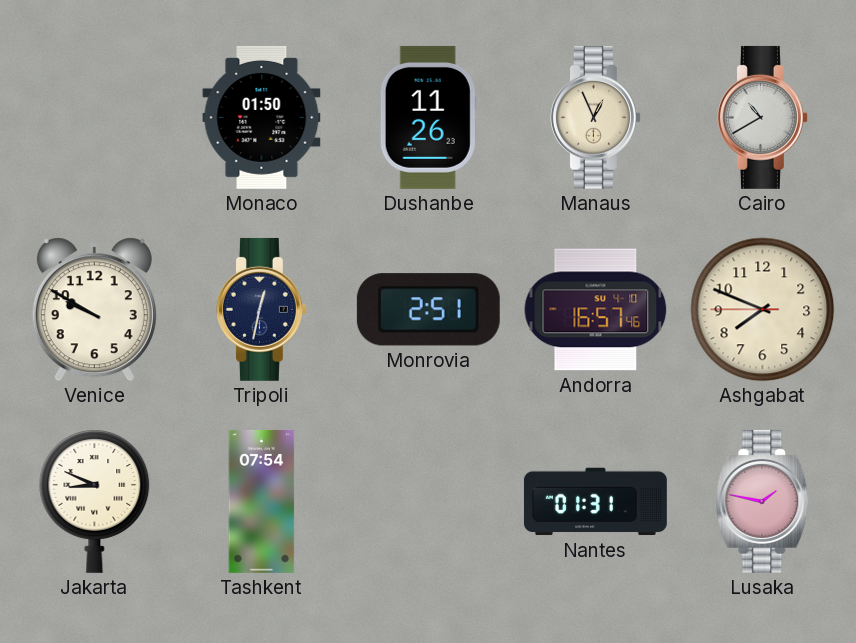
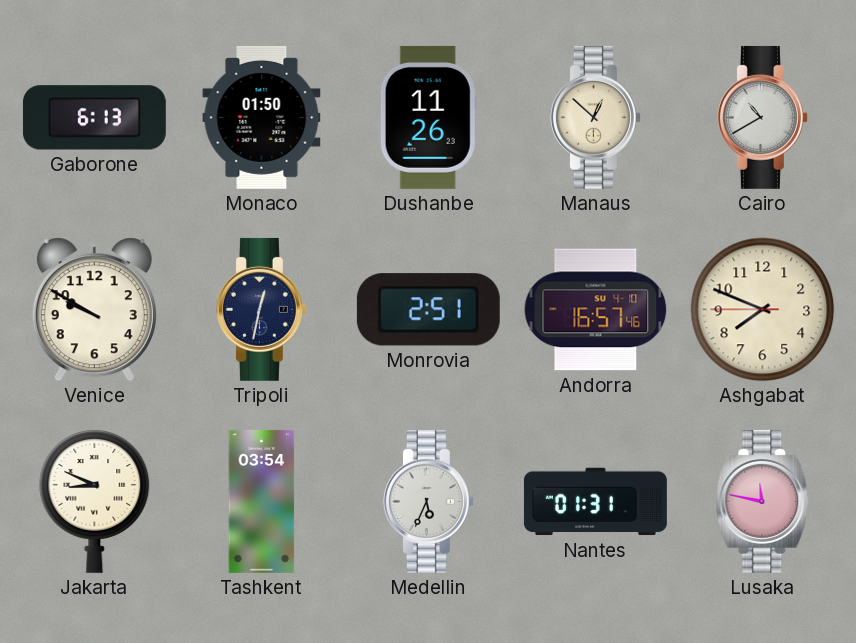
Gaborone: none -> 6:13 (94, 118)
Manaus: 12:56 -> 12:52 (595, 117)
Tashkent: 07:54 -> 03:54 (262, 501)
Medellin: none -> 5:34 (428, 501)
Lusaka: 1:47 -> 11:47 (763, 501)
